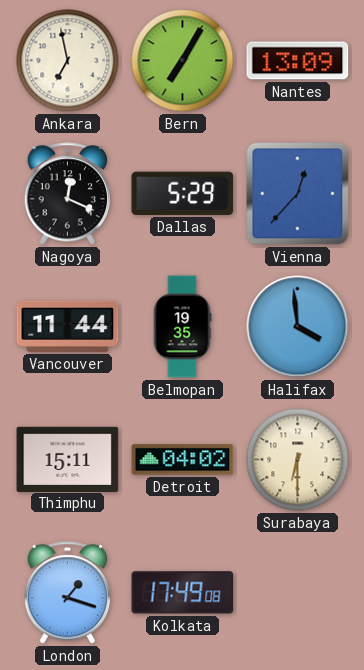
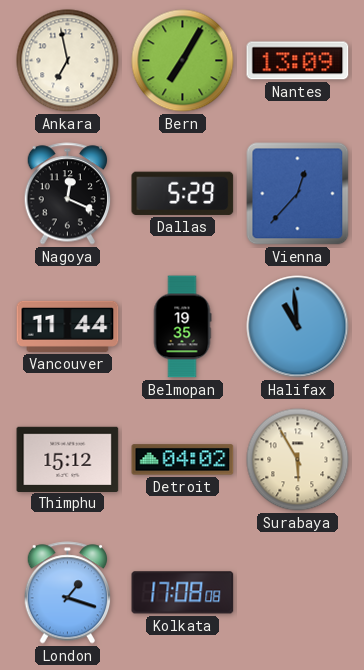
Halifax: 3:59 -> 10:59 (298, 327)
Thimphu: 15:11 -> 15:12 (68, 459)
Surabaya: 6:30 -> 5:55 (298, 460)
Kolkata: 17:49 -> 17:08 (183, 593)
